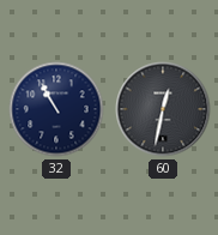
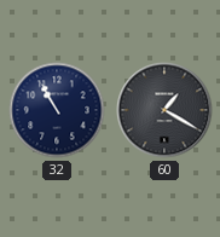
60: 12:32 -> 1:20 (164, 110)
